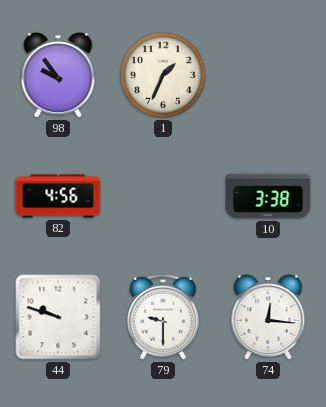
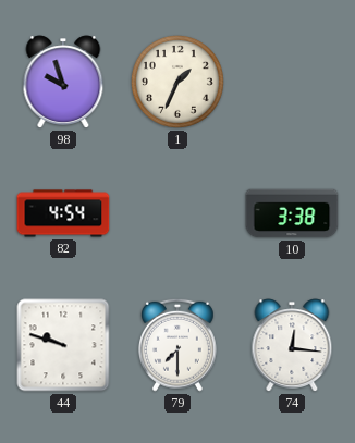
98: 9:54 -> 9:57 (63, 82)
82: 4:56 -> 4:54 (63, 213)
79: 9:30 -> 7:30 (177, 345)
